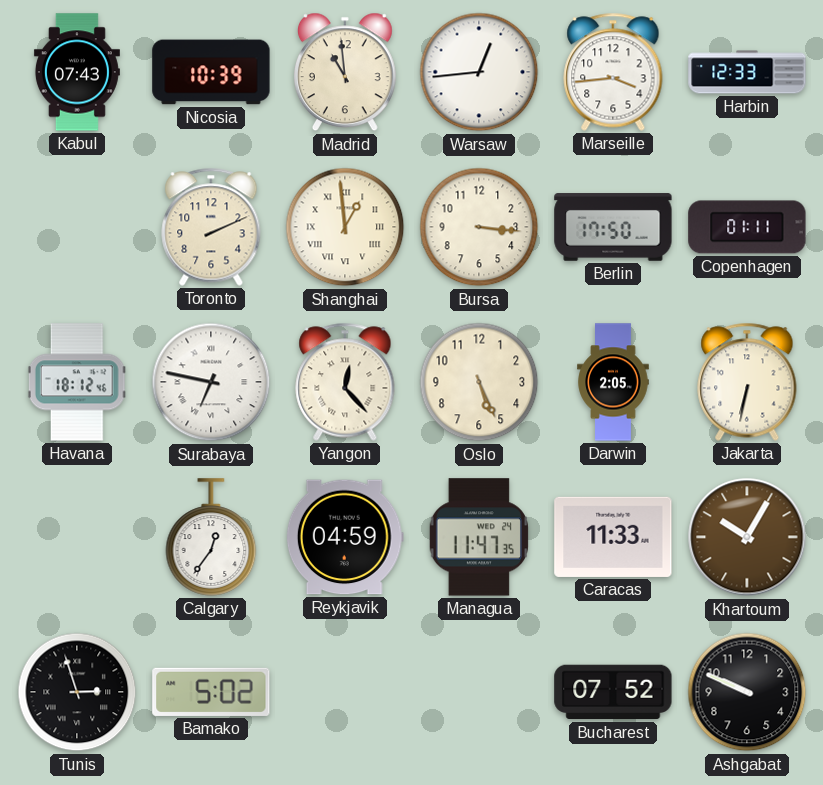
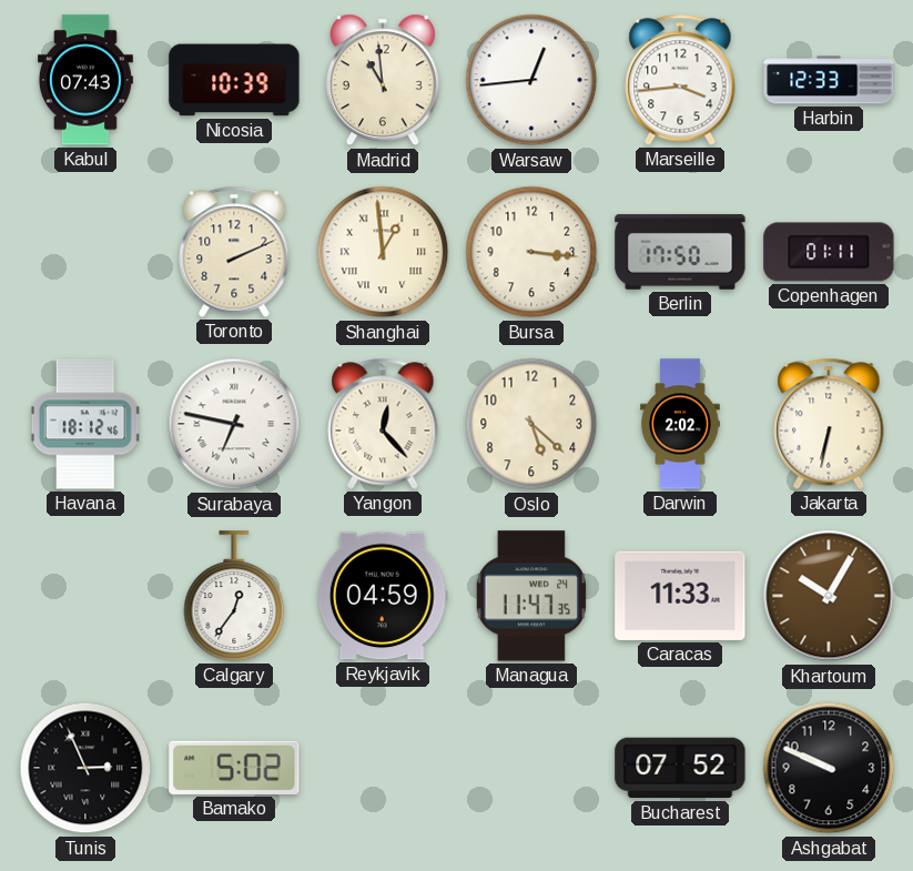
Oslo: 5:26 -> 5:22 (531, 424)
Darwin: 2:05 -> 2:02 (680, 424)
Tunis: 2:57 -> 2:56 (85, 768)
